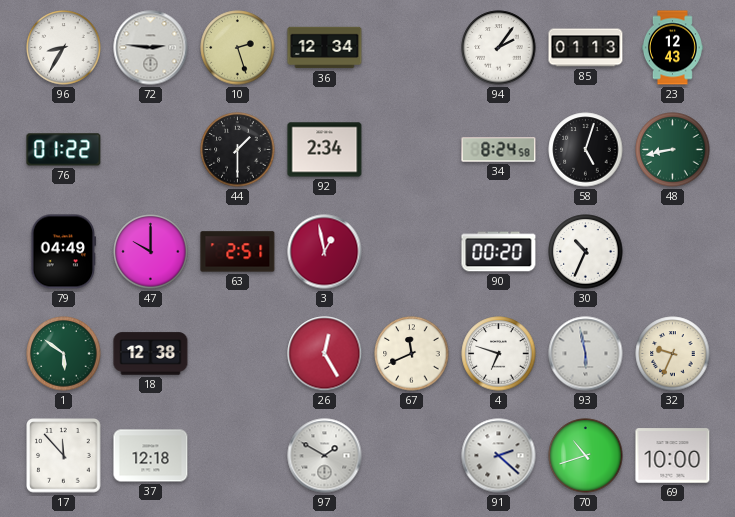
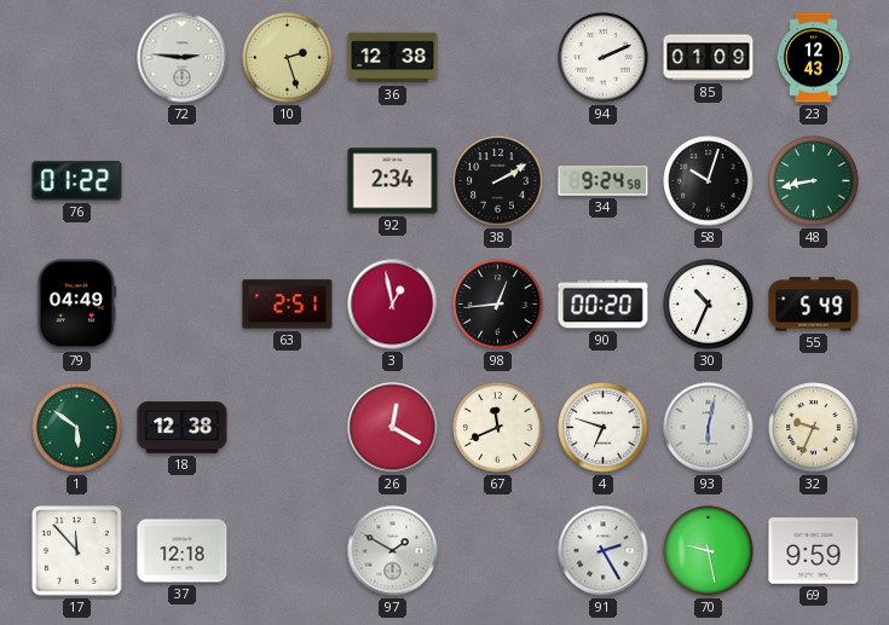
96: 8:35 -> none (64, 48)
36: 12:34 -> 12:38 (393, 58)
94: 2:06 -> 2:11 (604, 58)
85: 01:13 -> 01:09 (709, 58)
44: 1:30 -> none (238, 150)
38: none -> 2:10 (498, 181)
34: 8:24 -> 9:24 (604, 181)
58: 5:03 -> 10:03 (709, 181)
47: 10:00 -> none (151, 252)
98: none -> 12:44 (498, 305)
55: none -> 5:49 (814, 305)
26: 12:25 -> 12:20 (393, 428)
93: 5:58 -> 6:02 (709, 428)
91: 2:22 -> 2:25 (604, 551)
70: 10:42 -> 9:28 (709, 551)
69: 10:00 -> 9:59 (814, 551)
